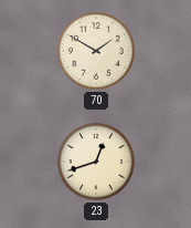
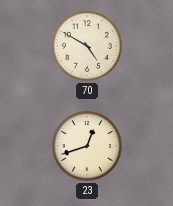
70: 1:50 -> 4:50 (87, 46)
